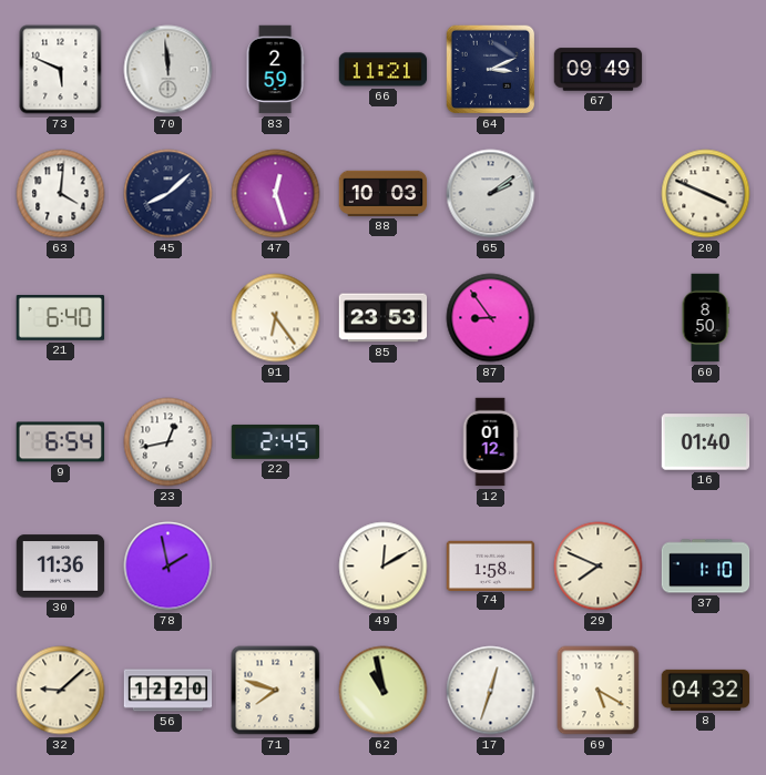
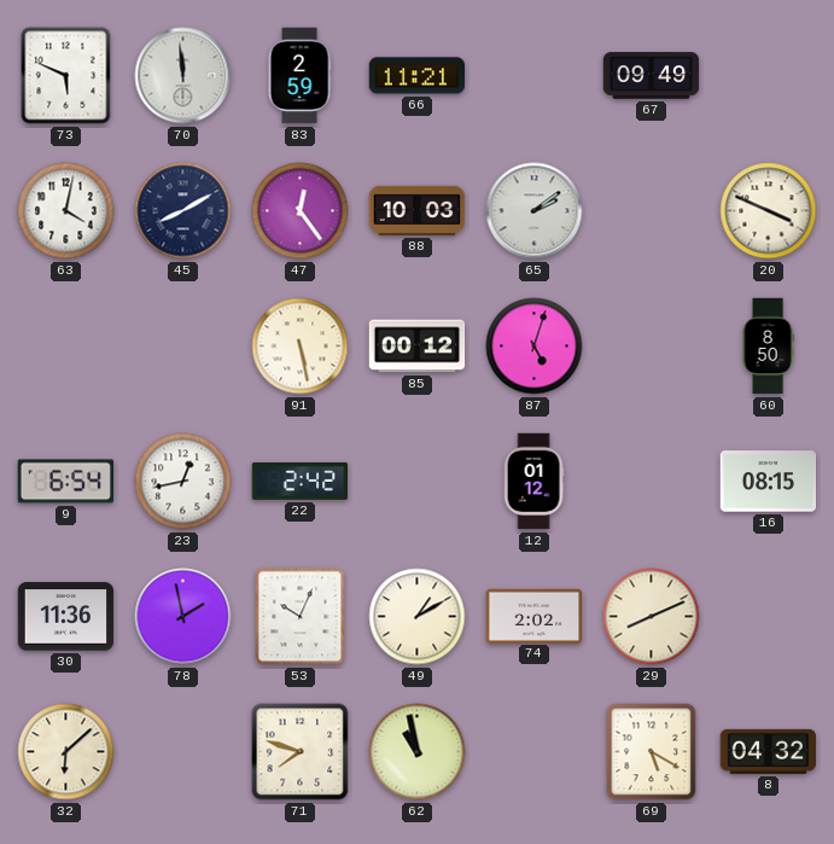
64: 3:11 -> none (491, 70)
63: 4:01 -> 4:02 (66, 211)
45: 8:08 -> 8:10 (183, 211)
47: 12:27 -> 12:24 (301, 211)
21: 6:40 -> none (61, 318)
91: 6:24 -> 5:28 (301, 347)
85: 23:53 -> 00:12 (418, 347)
87: 8:54 -> 5:03 (535, 347)
22: 2:45 -> 2:42 (301, 481)
16: 01:40 -> 08:15 (769, 482)
53: none -> 10:04 (301, 617)
49: 12:10 -> 1:10 (418, 617)
74: 1:58 -> 2:02 (535, 616)
29: 7:49 -> 8:11 (652, 617)
37: 1:10 -> none (706, 567)
32: 9:08 -> 6:08 (66, 752)
56: 12:20 -> none (168, 691)
17: 12:33 -> none (491, 691)
